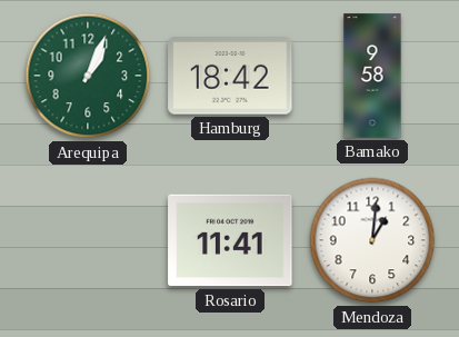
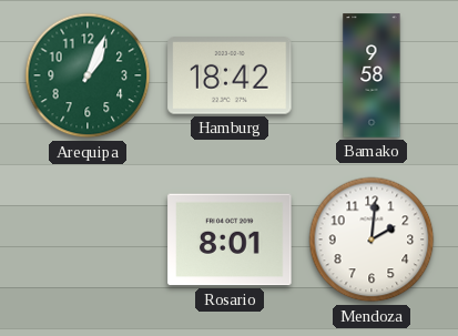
Rosario: 11:41 -> 8:01 (230, 240)
Mendoza: 1:01 -> 2:01 (372, 240)
